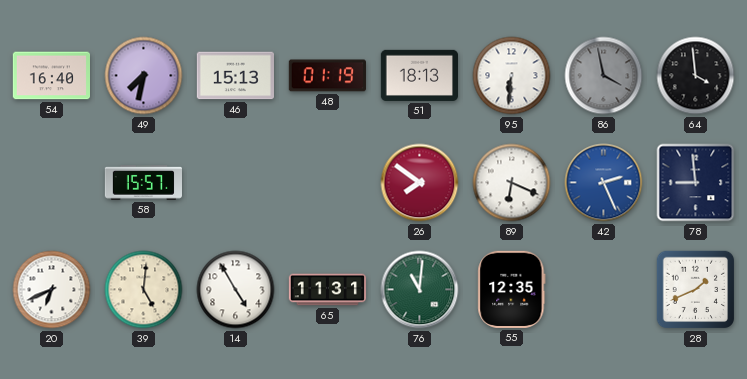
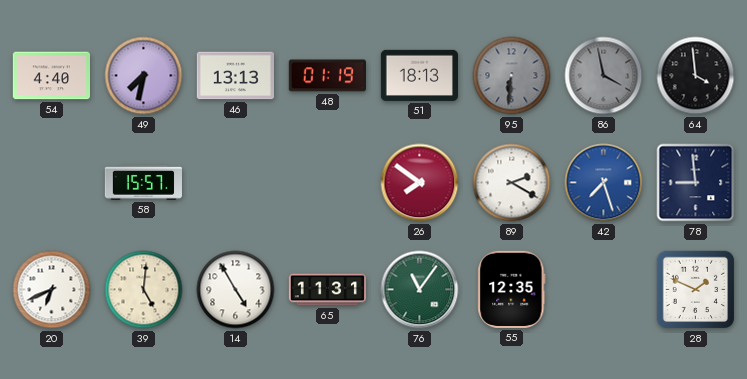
54: 16:40 -> 4:40 (51, 76)
46: 15:13 -> 13:13 (235, 76)
95 dial: white -> grey (512, 76)
89: 6:19 -> 2:20 (512, 183)
42: 2:26 -> 7:27 (604, 183)
76: 11:01 -> 11:06 (420, 290)
28: 1:41 -> 1:49 (696, 290)
